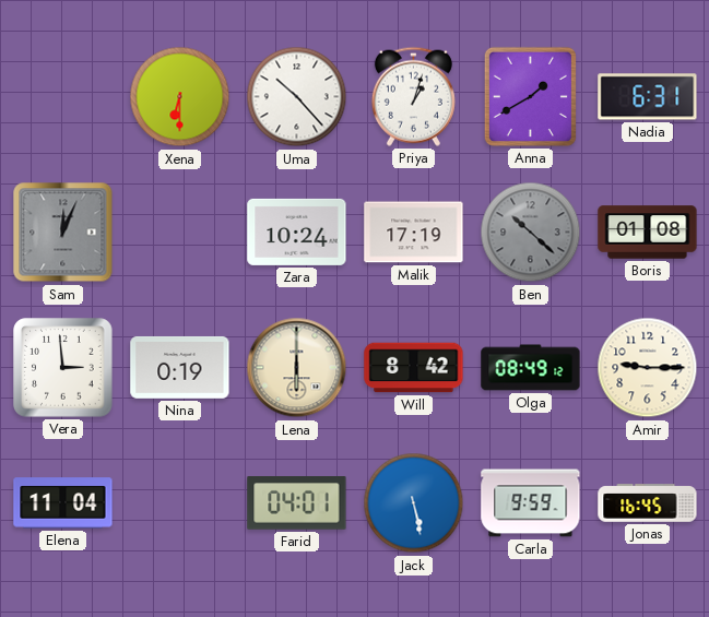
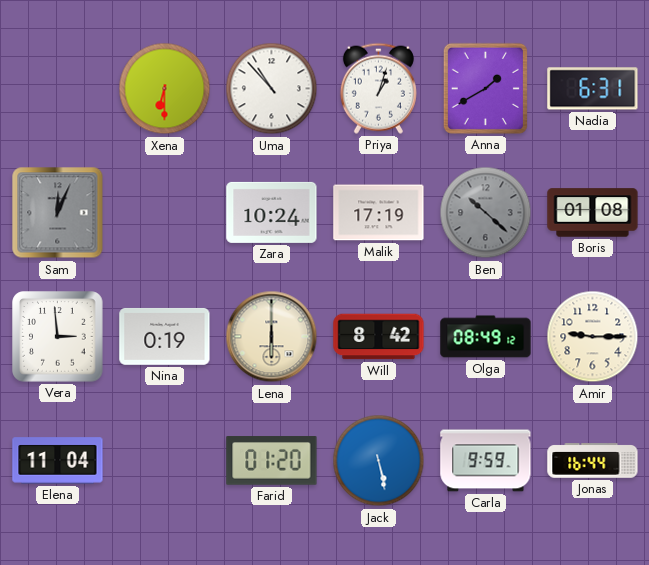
Uma: 10:23 -> 10:53 (272, 89)
Farid: 04:01 -> 01:20 (272, 461)
Jonas: 16:45 -> 16:44 (593, 461)
